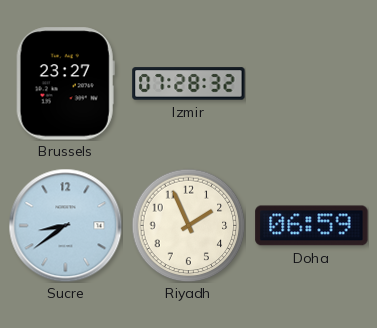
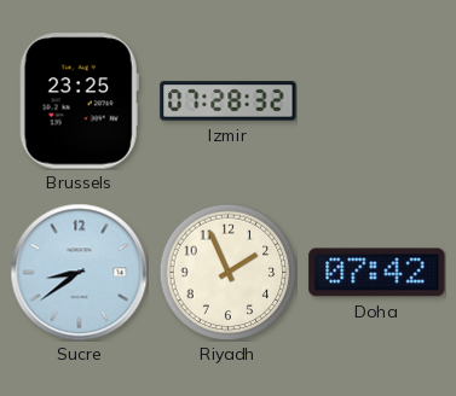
Brussels: 23:27 -> 23:25 (79, 101)
Doha: 06:59 -> 07:42 (377, 273)
